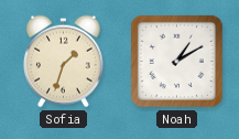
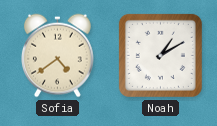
Sofia: 1:33 -> 4:39 (57, 56)
